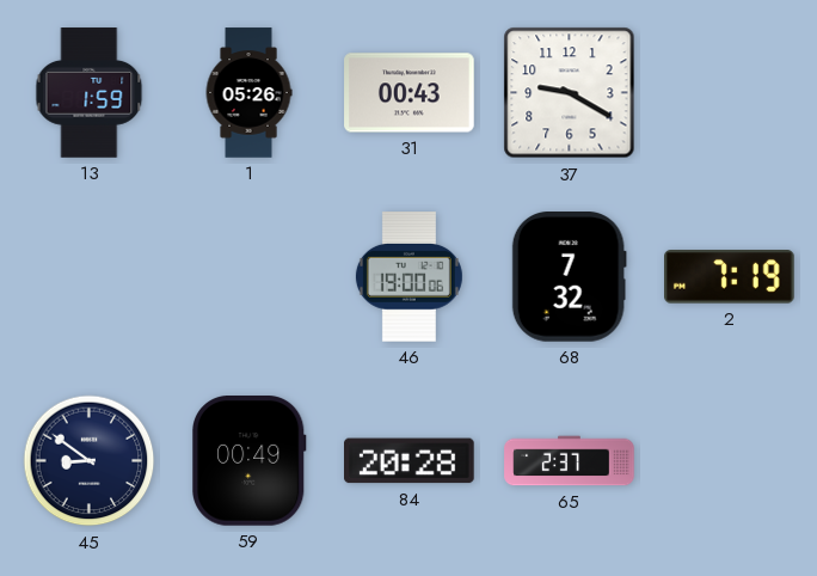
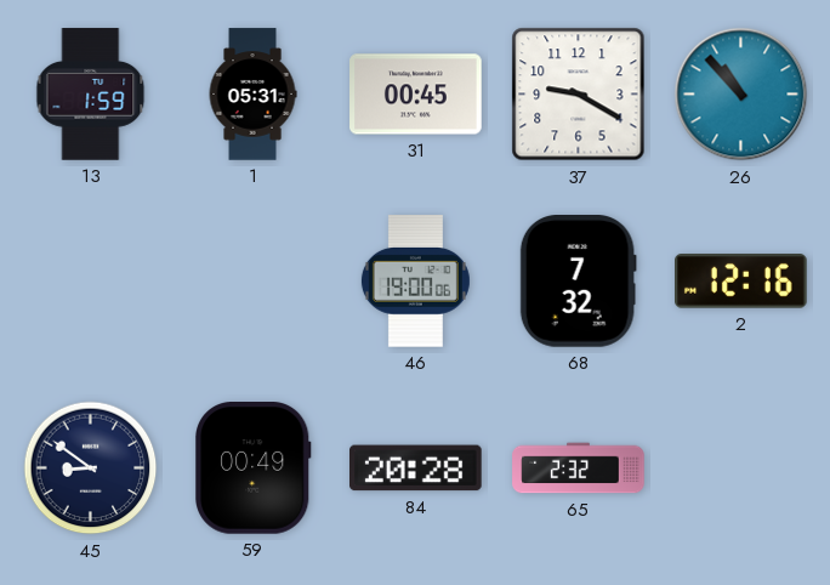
1: 05:26 -> 05:31 (252, 95)
31: 00:43 -> 00:45 (416, 95)
26: none -> 10:53 (741, 95)
2: 7:19 -> 12:16 (741, 282)
65: 2:37 -> 2:32 (579, 468)
